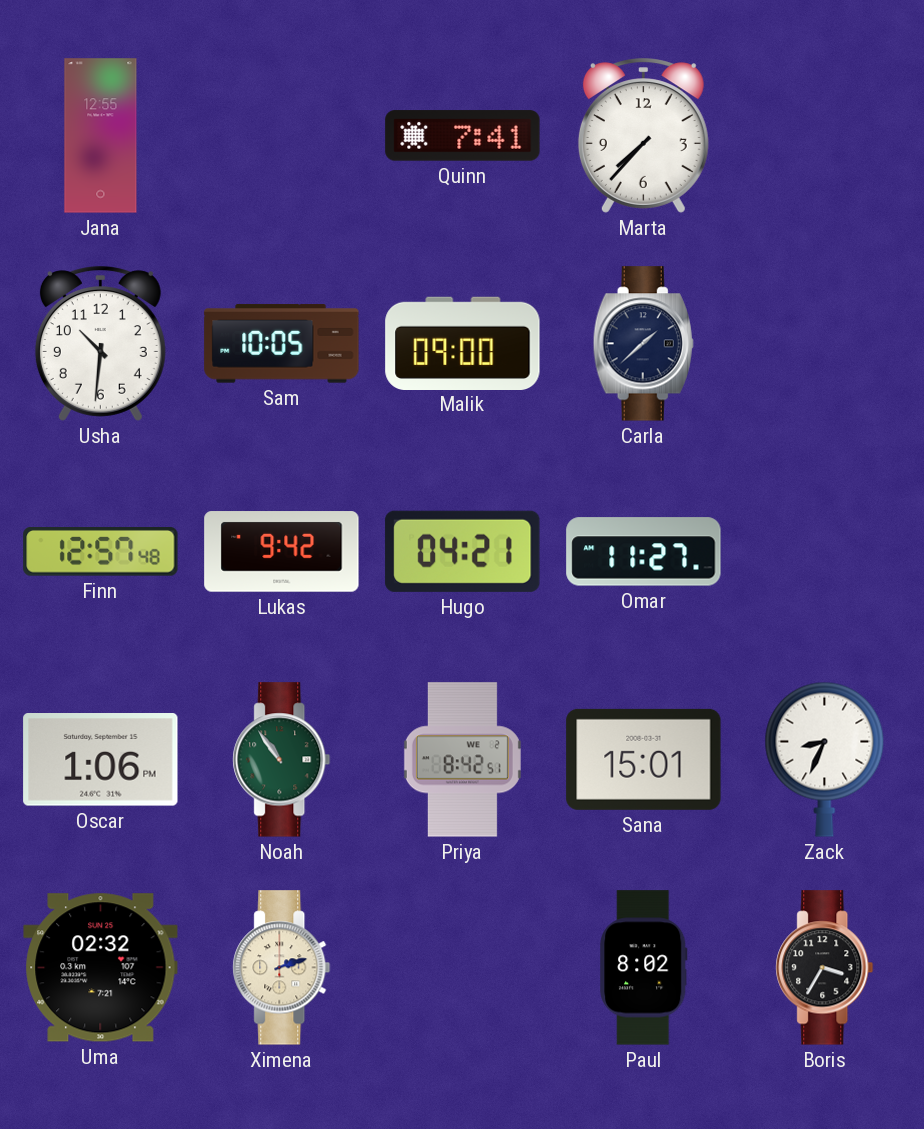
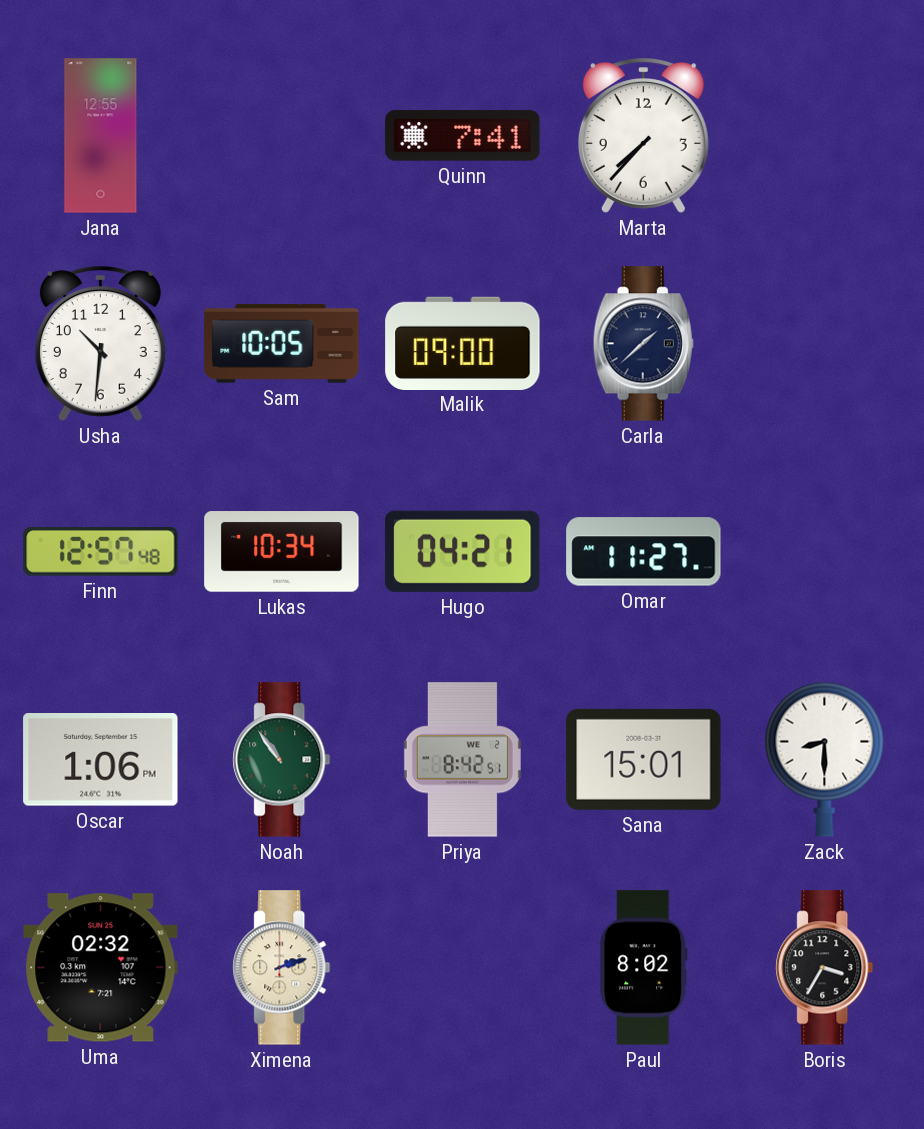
Lukas: 9:42 -> 10:34 (282, 552)
Zack: 8:34 -> 8:30 (825, 759)
